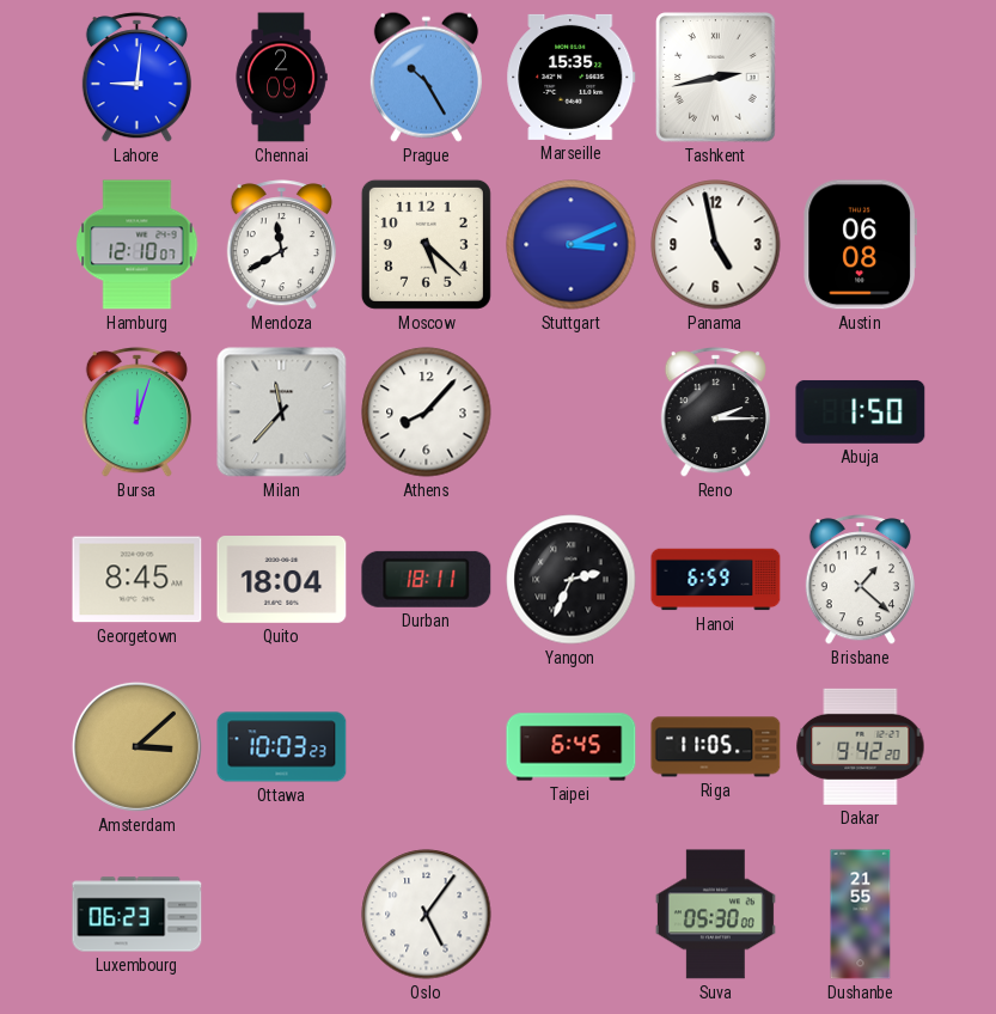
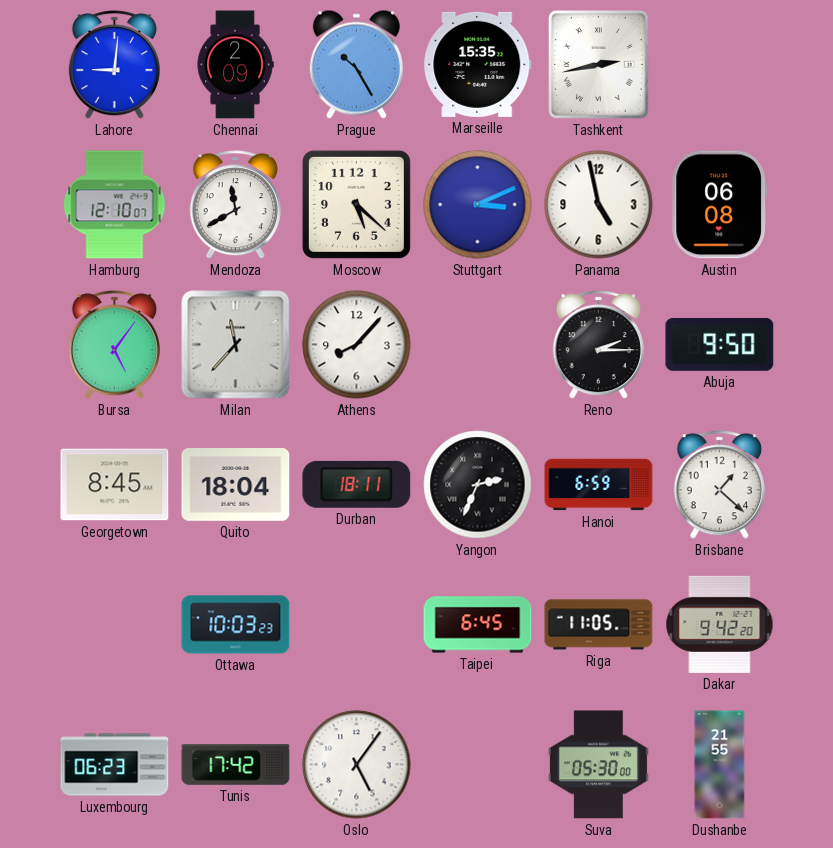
Bursa: 12:03 -> 5:06 (114, 345)
Abuja: 1:50 -> 9:50 (720, 344)
Amsterdam: 3:08 -> none (136, 746)
Tunis: none -> 17:42 (236, 765)
